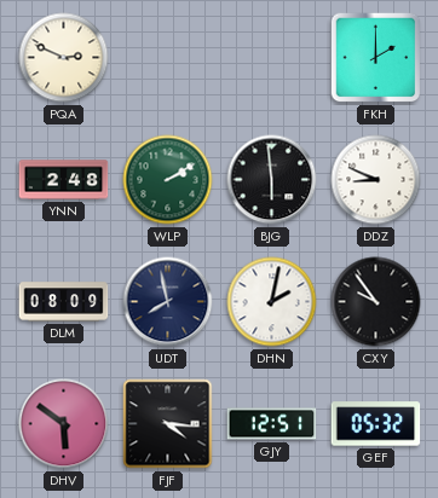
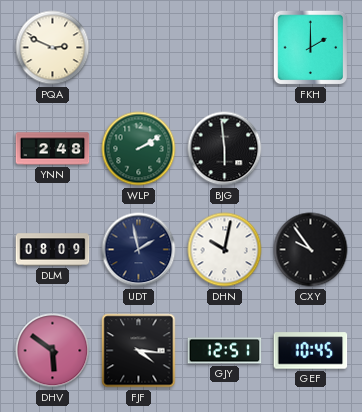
DDZ: 8:49 -> none (376, 180)
UDT: 7:58 -> 1:58 (139, 250)
DHN: 2:02 -> 10:02 (225, 250)
GEF: 05:32 -> 10:45 (311, 351)
